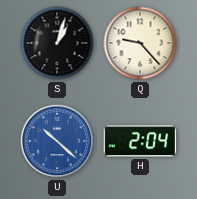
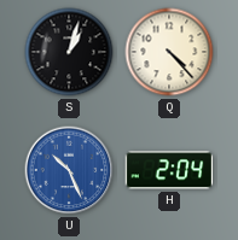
Q: 9:23 -> 4:23 (169, 52)
U: 10:22 -> 10:26 (69, 170)
